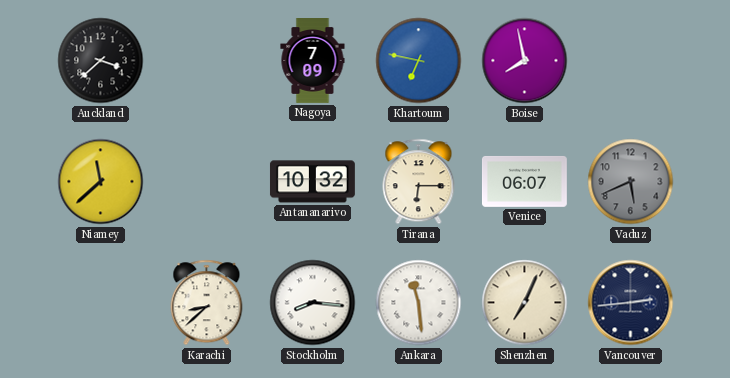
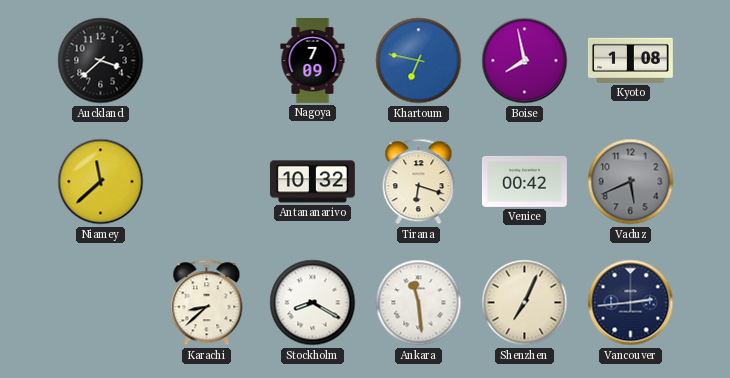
Kyoto: none -> 1:08 (630, 60)
Tirana: 6:15 -> 6:18 (419, 182)
Venice: 06:07 -> 00:42 (524, 181)
Stockholm: 8:16 -> 8:20 (313, 303)
